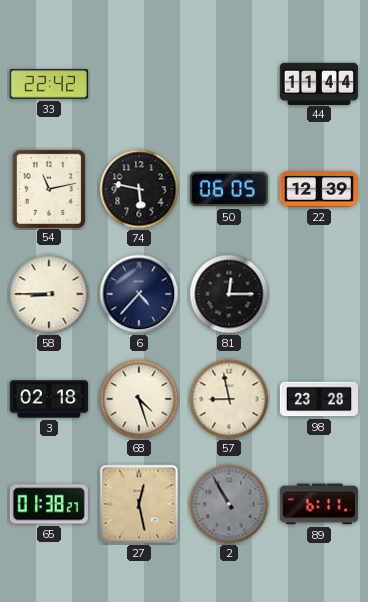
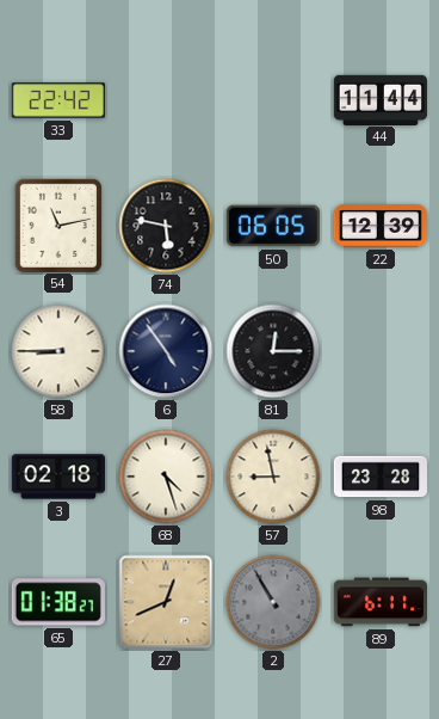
6: 4:37 -> 4:54 (166, 351)
27: 12:28 -> 12:41 (166, 602)
